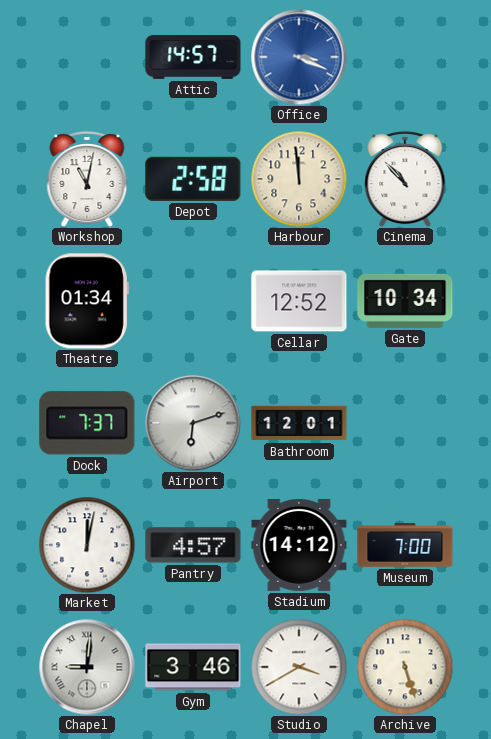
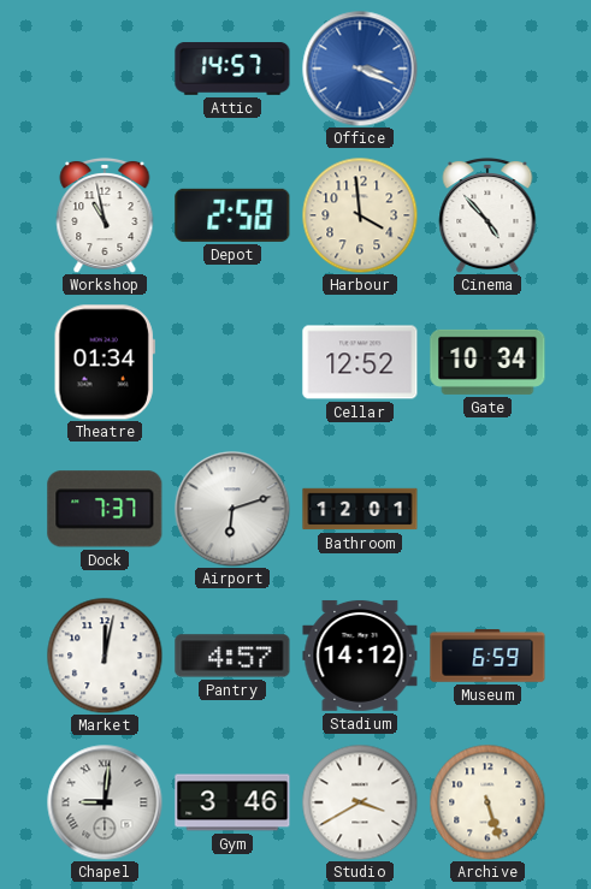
Workshop: 11:02 -> 10:58 (105, 215)
Harbour: 11:59 -> 3:59 (360, 215)
Cinema: 10:53 -> 4:53 (487, 215)
Museum: 7:00 -> 6:59 (487, 656)
